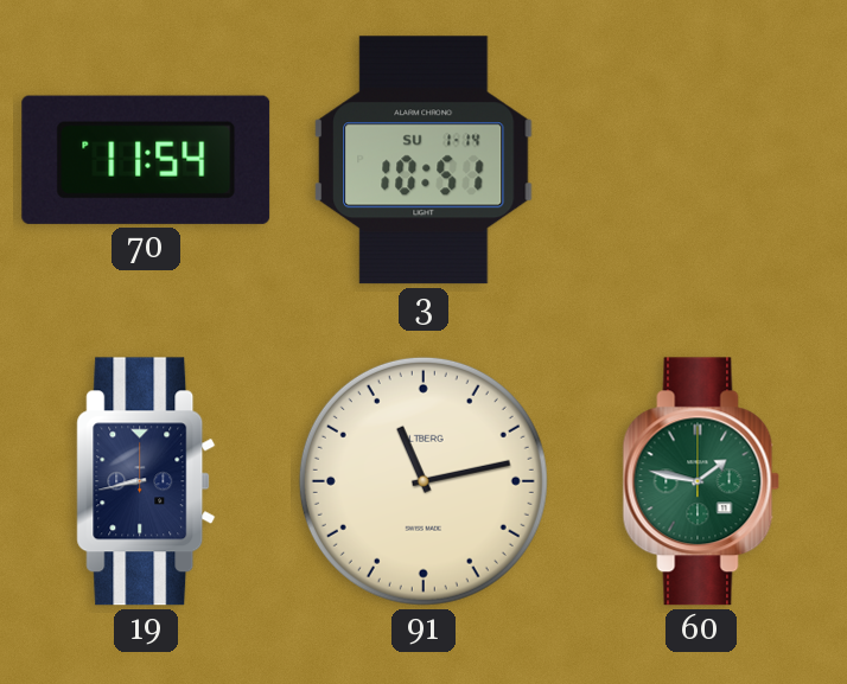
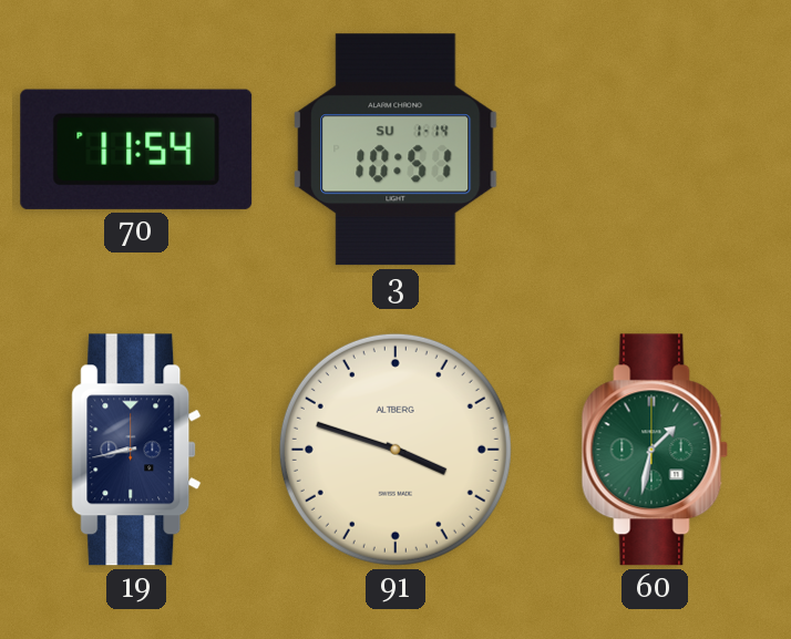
91: 11:13 -> 3:48 (395, 450)
60: 1:47 -> 1:32 (655, 450)
